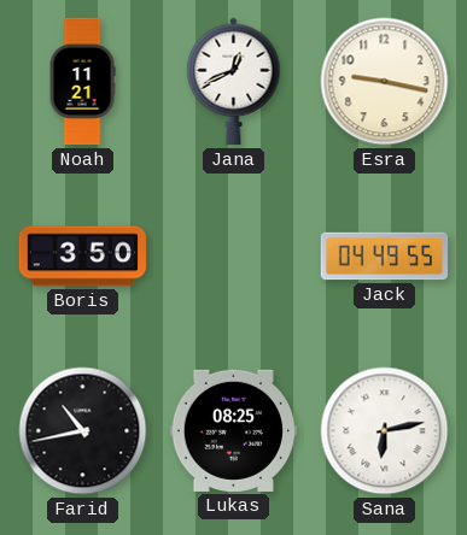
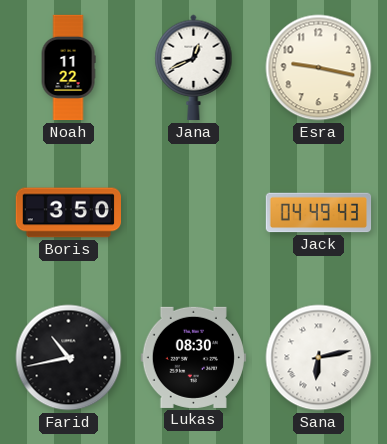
Noah: 11:21 -> 11:22 (68, 68)
Jack: 04:49:55 -> 04:49:43 (319, 213)
Lukas: 08:25 -> 08:30 (193, 357)
